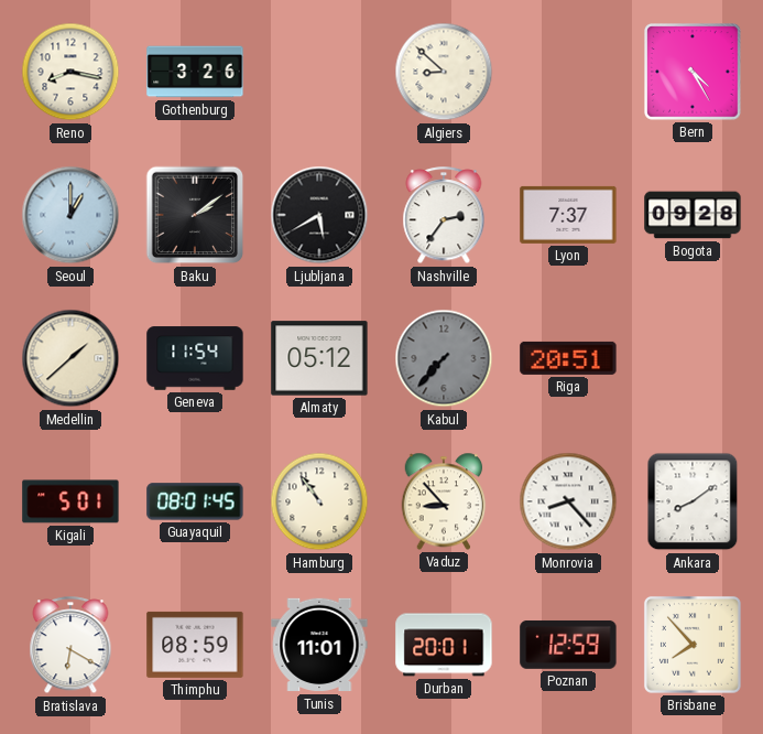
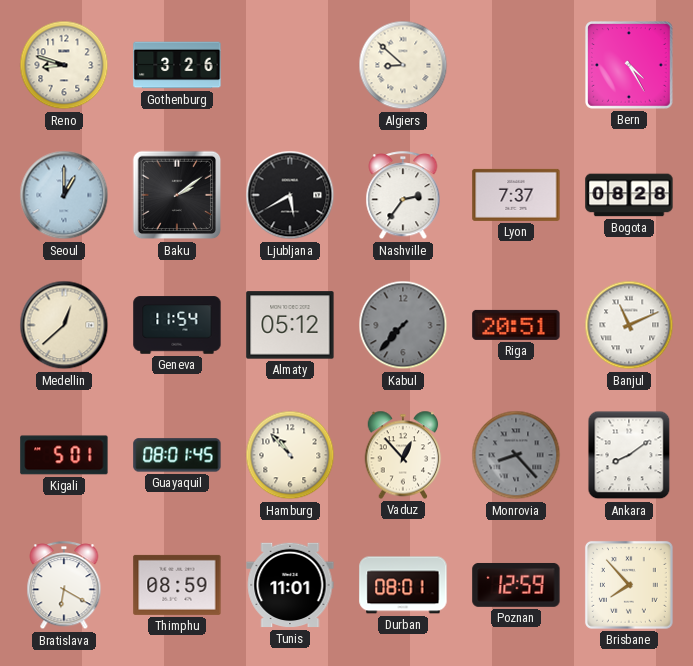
Reno: 8:17 -> 8:48 (64, 65)
Bogota: 09:28 -> 08:28 (629, 195)
Medellin: 1:38 -> 12:38 (64, 325)
Banjul: none -> 11:11 (629, 325)
Hamburg: 10:54 -> 10:53 (290, 455)
Vaduz: 8:53 -> 12:53 (403, 455)
Monrovia dial: white -> grey (516, 455)
Durban: 20:01 -> 08:01 (403, 585)
